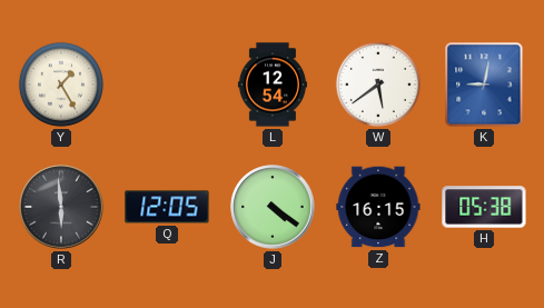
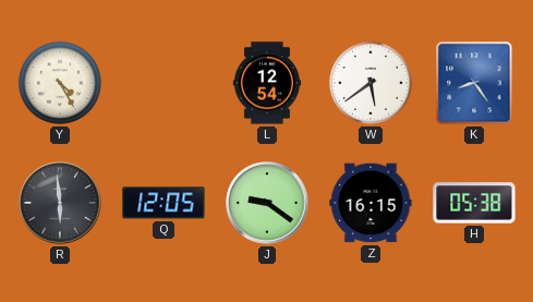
Y: 1:25 -> 4:25 (60, 83)
K: 9:02 -> 8:24 (474, 83)
J: 4:21 -> 9:21 (267, 203)
